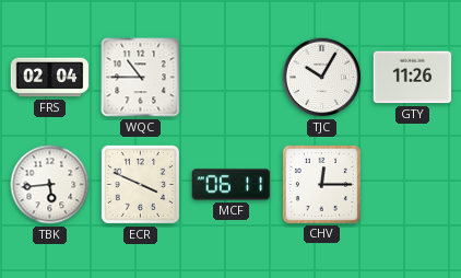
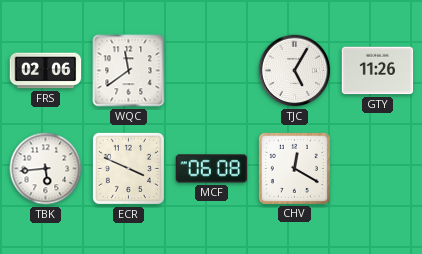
FRS: 02:04 -> 02:06 (46, 71)
WQC: 10:45 -> 11:39 (129, 71)
TJC: 10:05 -> 5:05 (295, 71)
MCF: 06:11 -> 06:08 (212, 169)
CHV: 12:15 -> 12:20 (294, 168)
